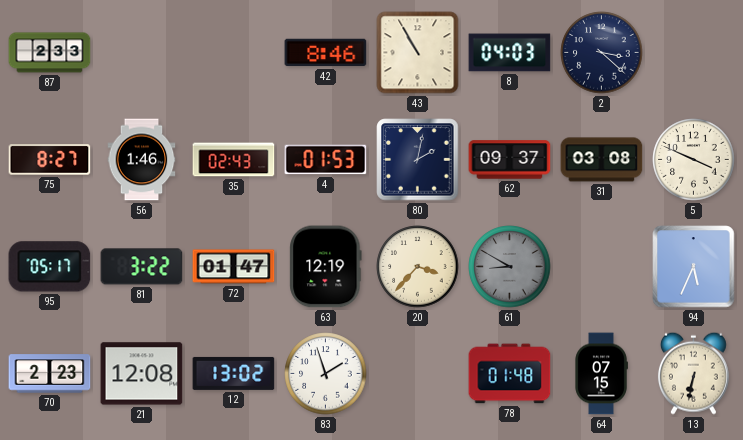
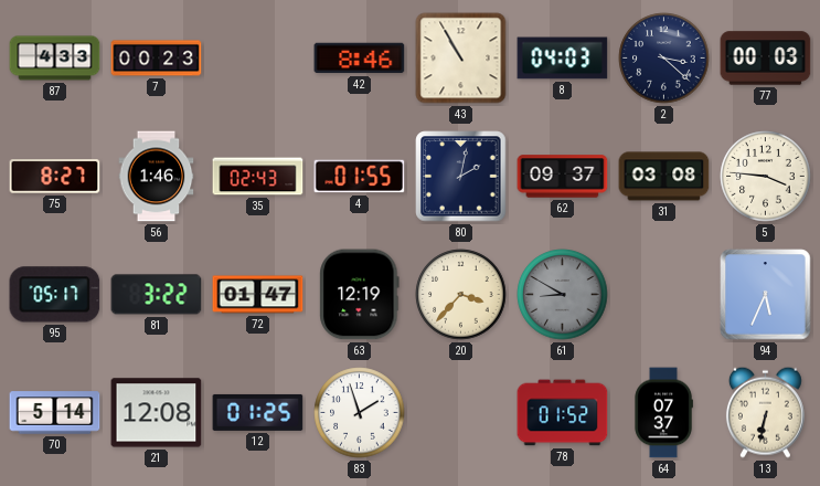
87: 2:33 -> 4:33 (55, 59)
7: none -> 00:23 (157, 59)
77: none -> 00:03 (766, 59)
4: 01:53 -> 01:55 (360, 177)
5: 3:49 -> 3:46 (766, 177)
70: 2:23 -> 5:14 (55, 413)
12: 13:02 -> 01:25 (258, 412)
78: 01:48 -> 01:52 (563, 413)
64: 07:15 -> 07:37 (663, 413)
